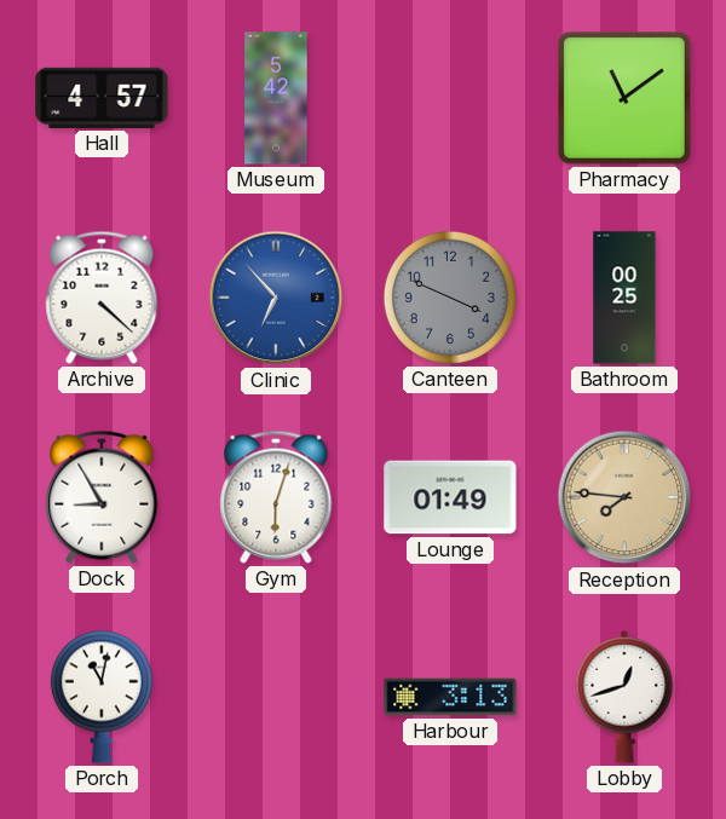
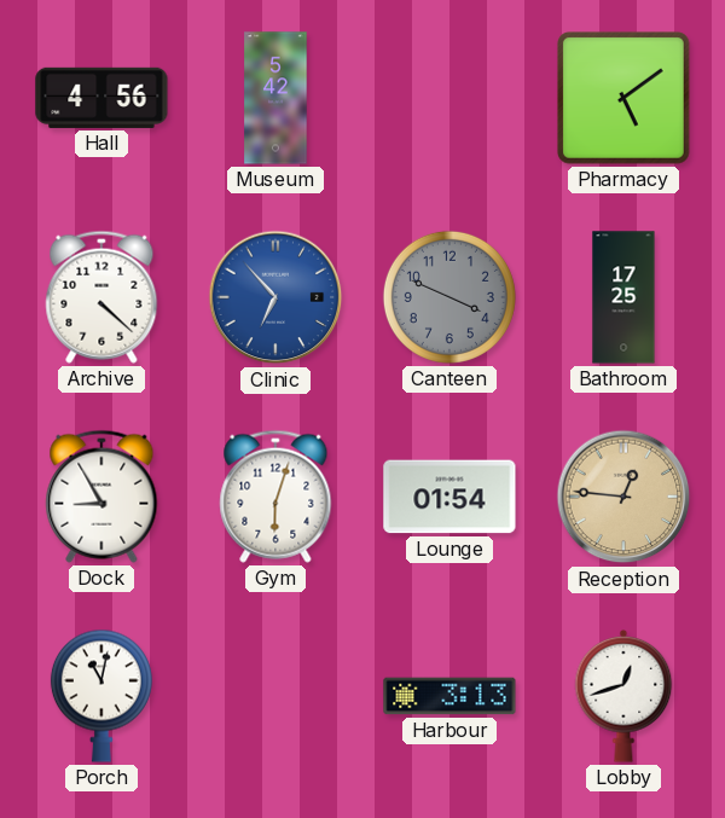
Hall: 4:57 -> 4:56 (101, 98)
Pharmacy: 11:09 -> 5:09 (625, 99)
Bathroom: 00:25 -> 17:25 (623, 297)
Lounge: 01:49 -> 01:54 (449, 497)
Reception: 7:46 -> 12:46 (623, 497)
